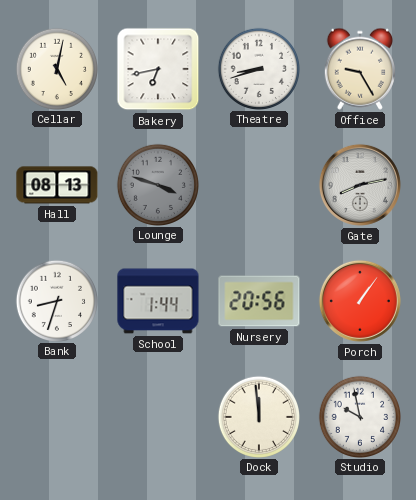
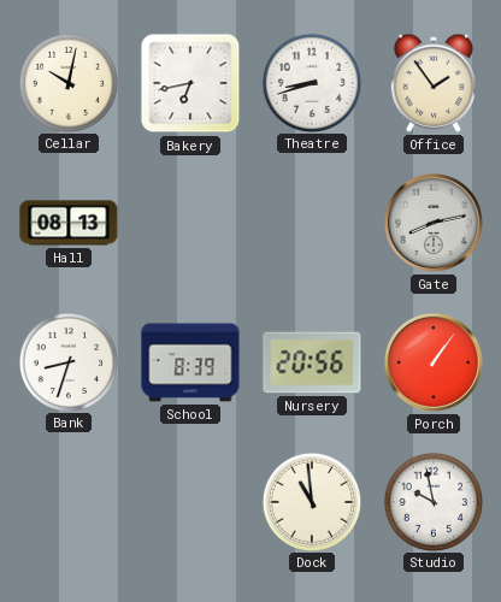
Cellar: 5:02 -> 10:02 (67, 82)
Office: 9:25 -> 1:54 (434, 83)
Lounge: 3:48 -> none (157, 184)
School: 1:44 -> 8:39 (190, 362)
Dock: 11:59 -> 10:59 (311, 501)
